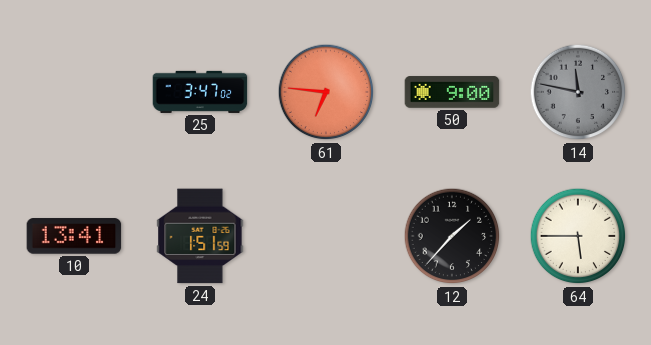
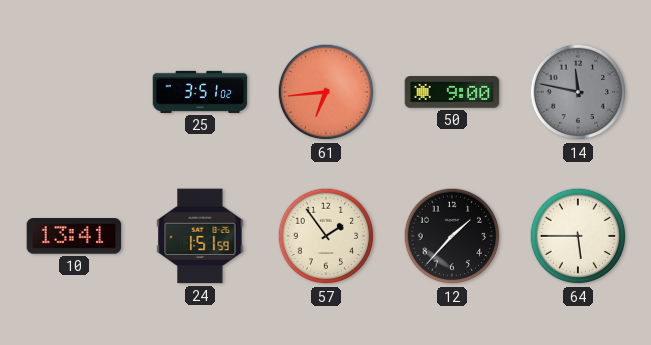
25: 3:47 -> 3:51 (200, 92)
61: 6:46 -> 6:44 (326, 92)
57: none -> 1:54 (326, 236)
